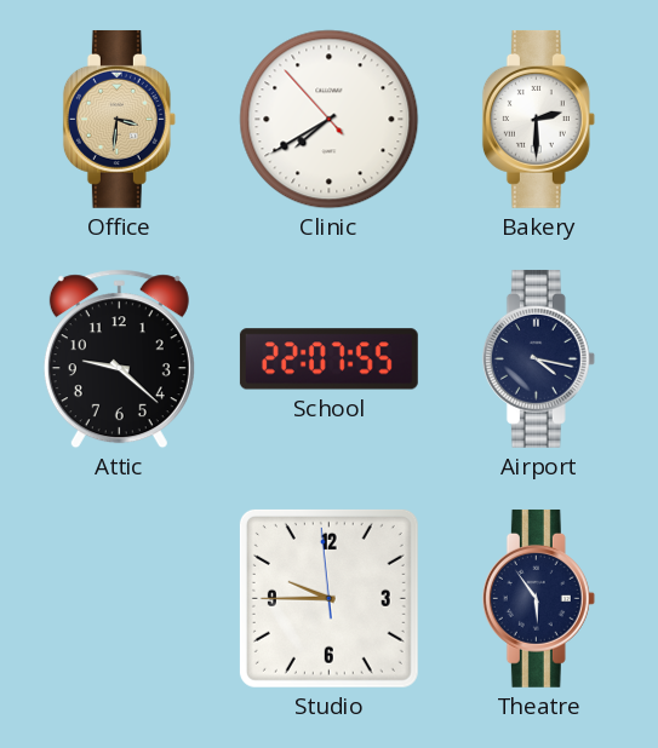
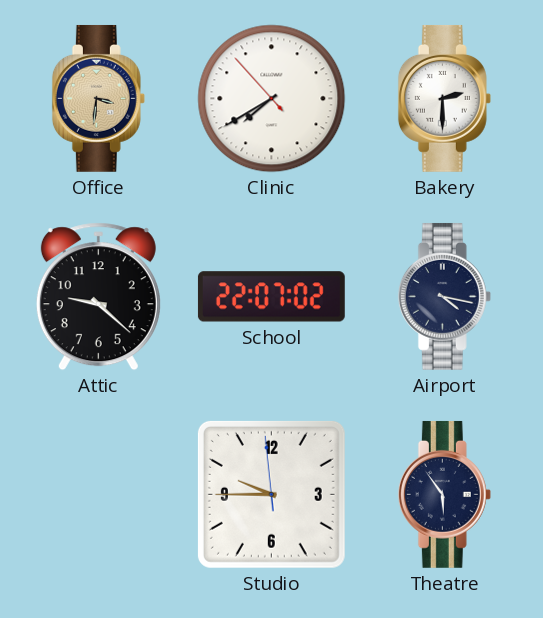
School: 22:07:55 -> 22:07:02 (271, 297)
